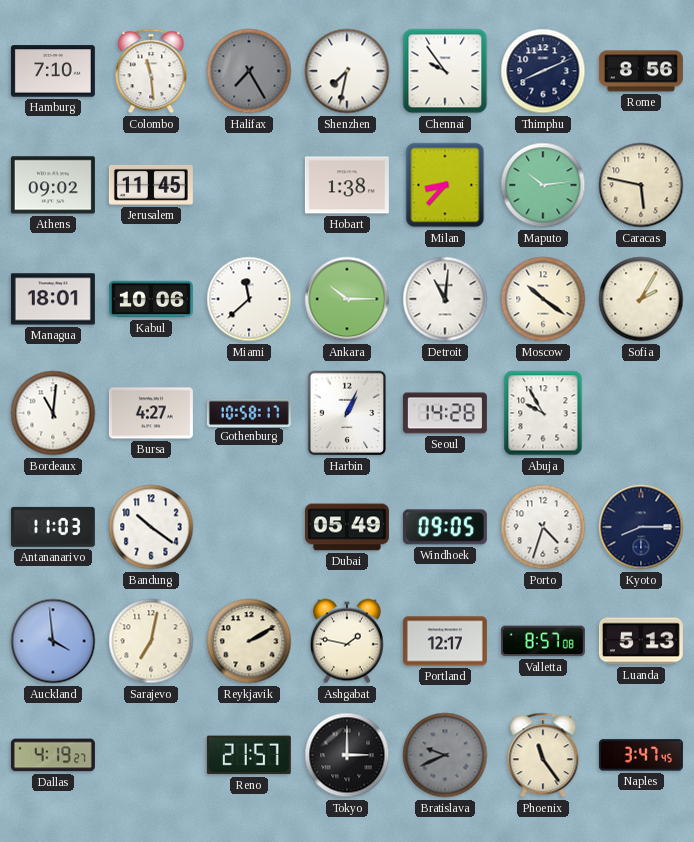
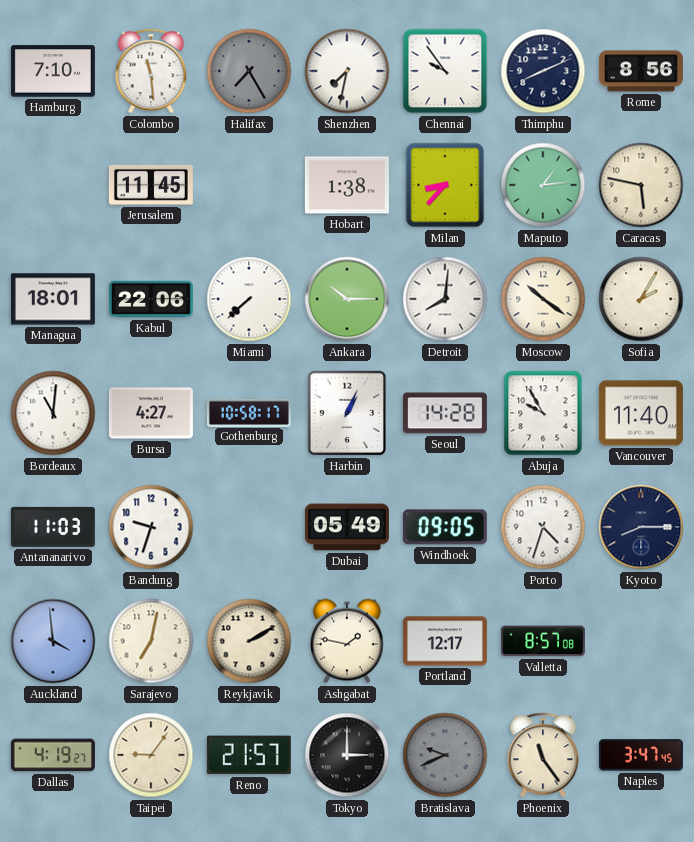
Athens: 09:02 -> none (53, 185)
Maputo: 10:14 -> 1:14 (543, 185)
Kabul: 10:06 -> 22:06 (151, 299)
Miami: 11:38 -> 7:38 (249, 299)
Detroit: 11:01 -> 8:01 (445, 299)
Vancouver: none -> 11:40 (641, 413)
Bandung: 10:21 -> 9:33 (151, 527)
Luanda: 5:13 -> none (641, 641)
Taipei: none -> 9:06 (151, 755)
